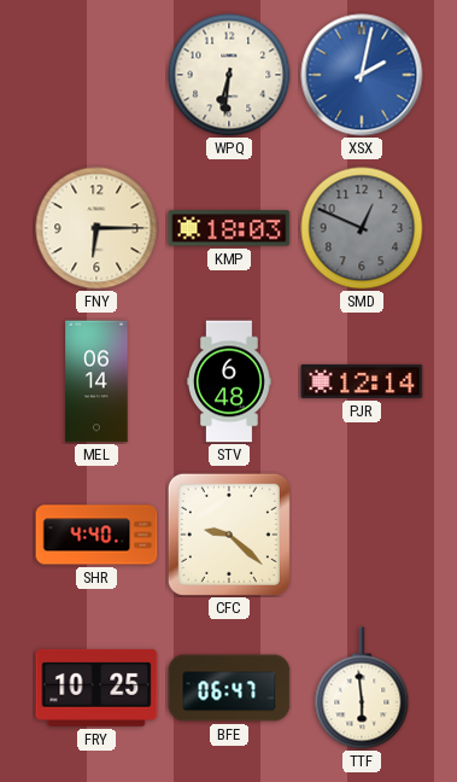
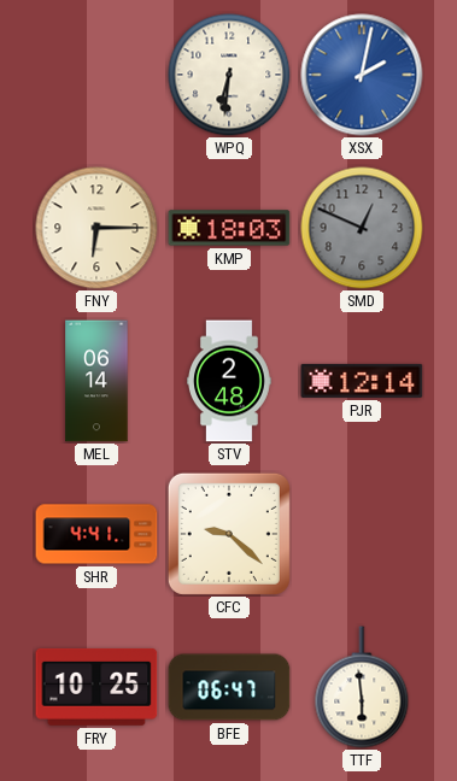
STV: 6:48 -> 2:48 (230, 381)
SHR: 4:40 -> 4:41 (96, 534)
